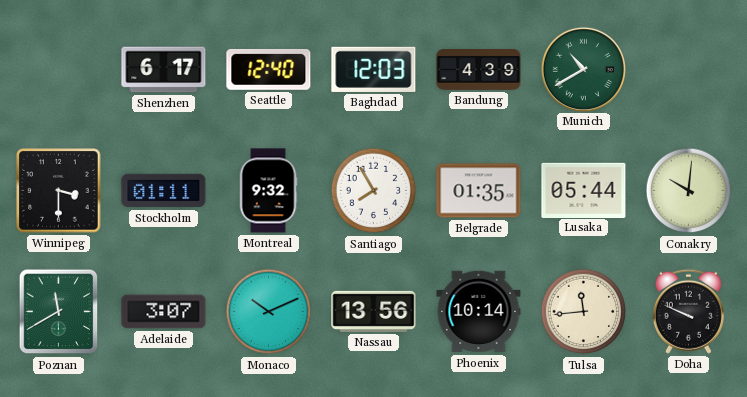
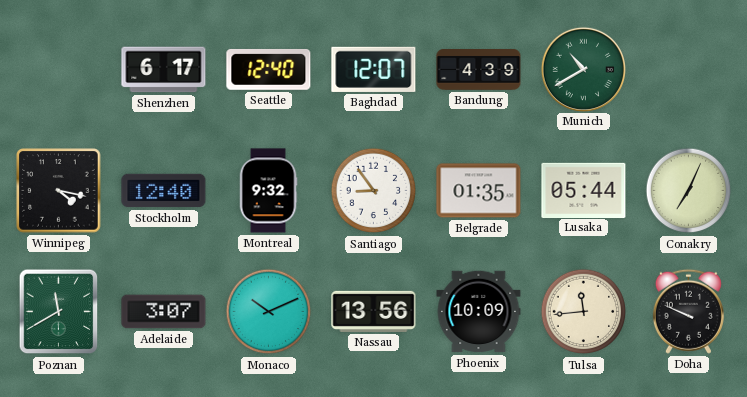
Baghdad: 12:03 -> 12:07 (374, 69)
Winnipeg: 3:30 -> 4:17 (59, 191)
Stockholm: 01:11 -> 12:40 (164, 191)
Santiago: 7:55 -> 8:54 (374, 191)
Conakry: 10:01 -> 7:04 (689, 191)
Phoenix: 10:14 -> 10:09 (479, 312)
